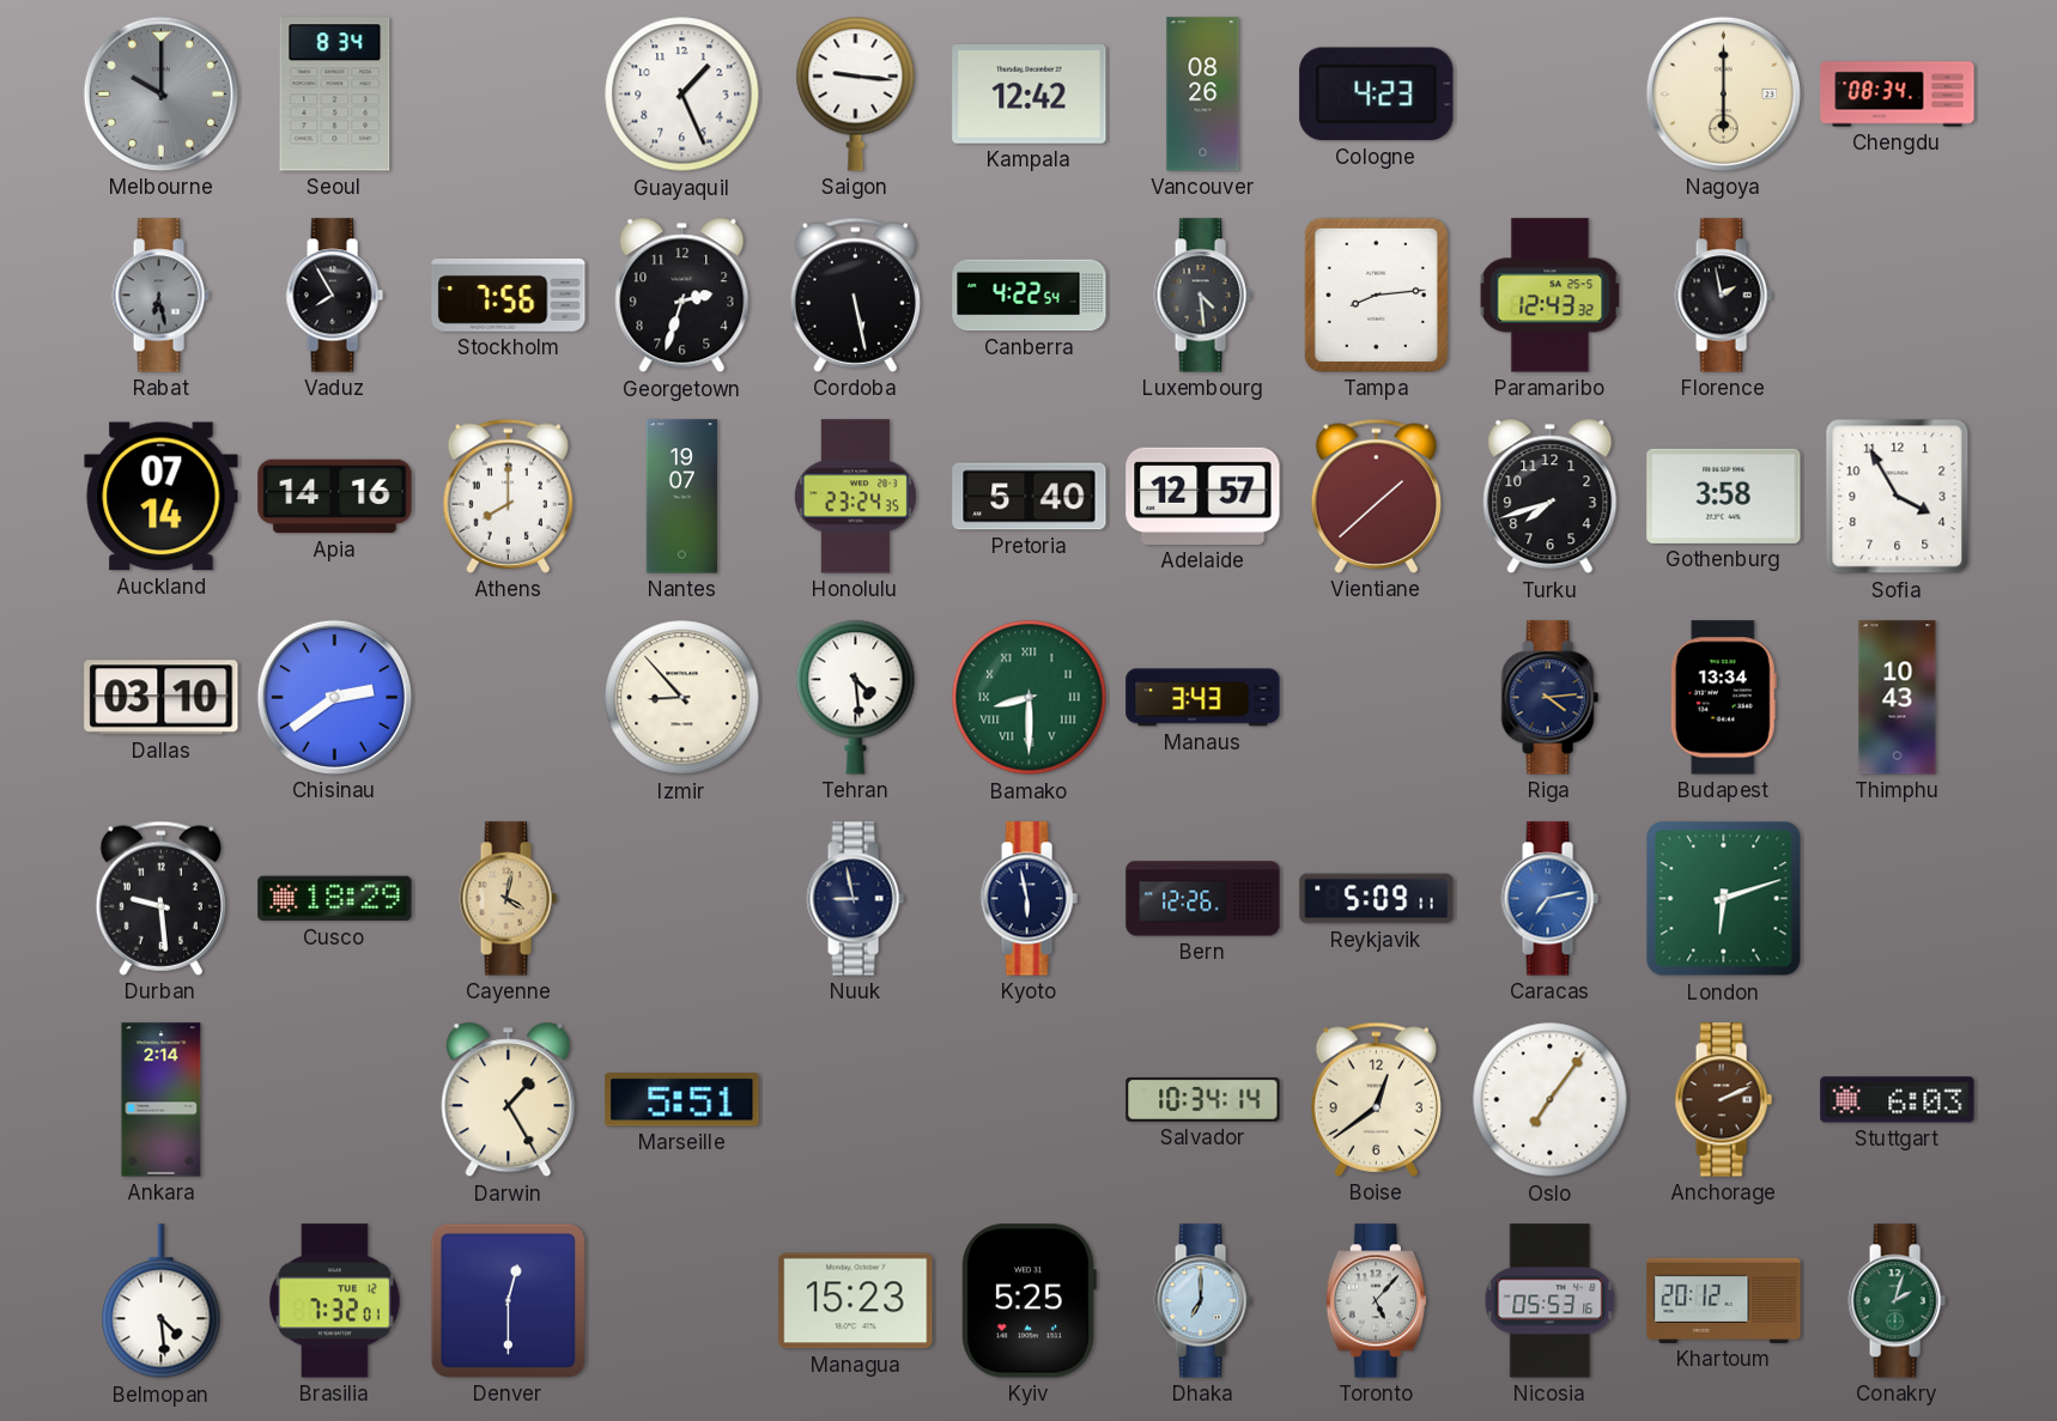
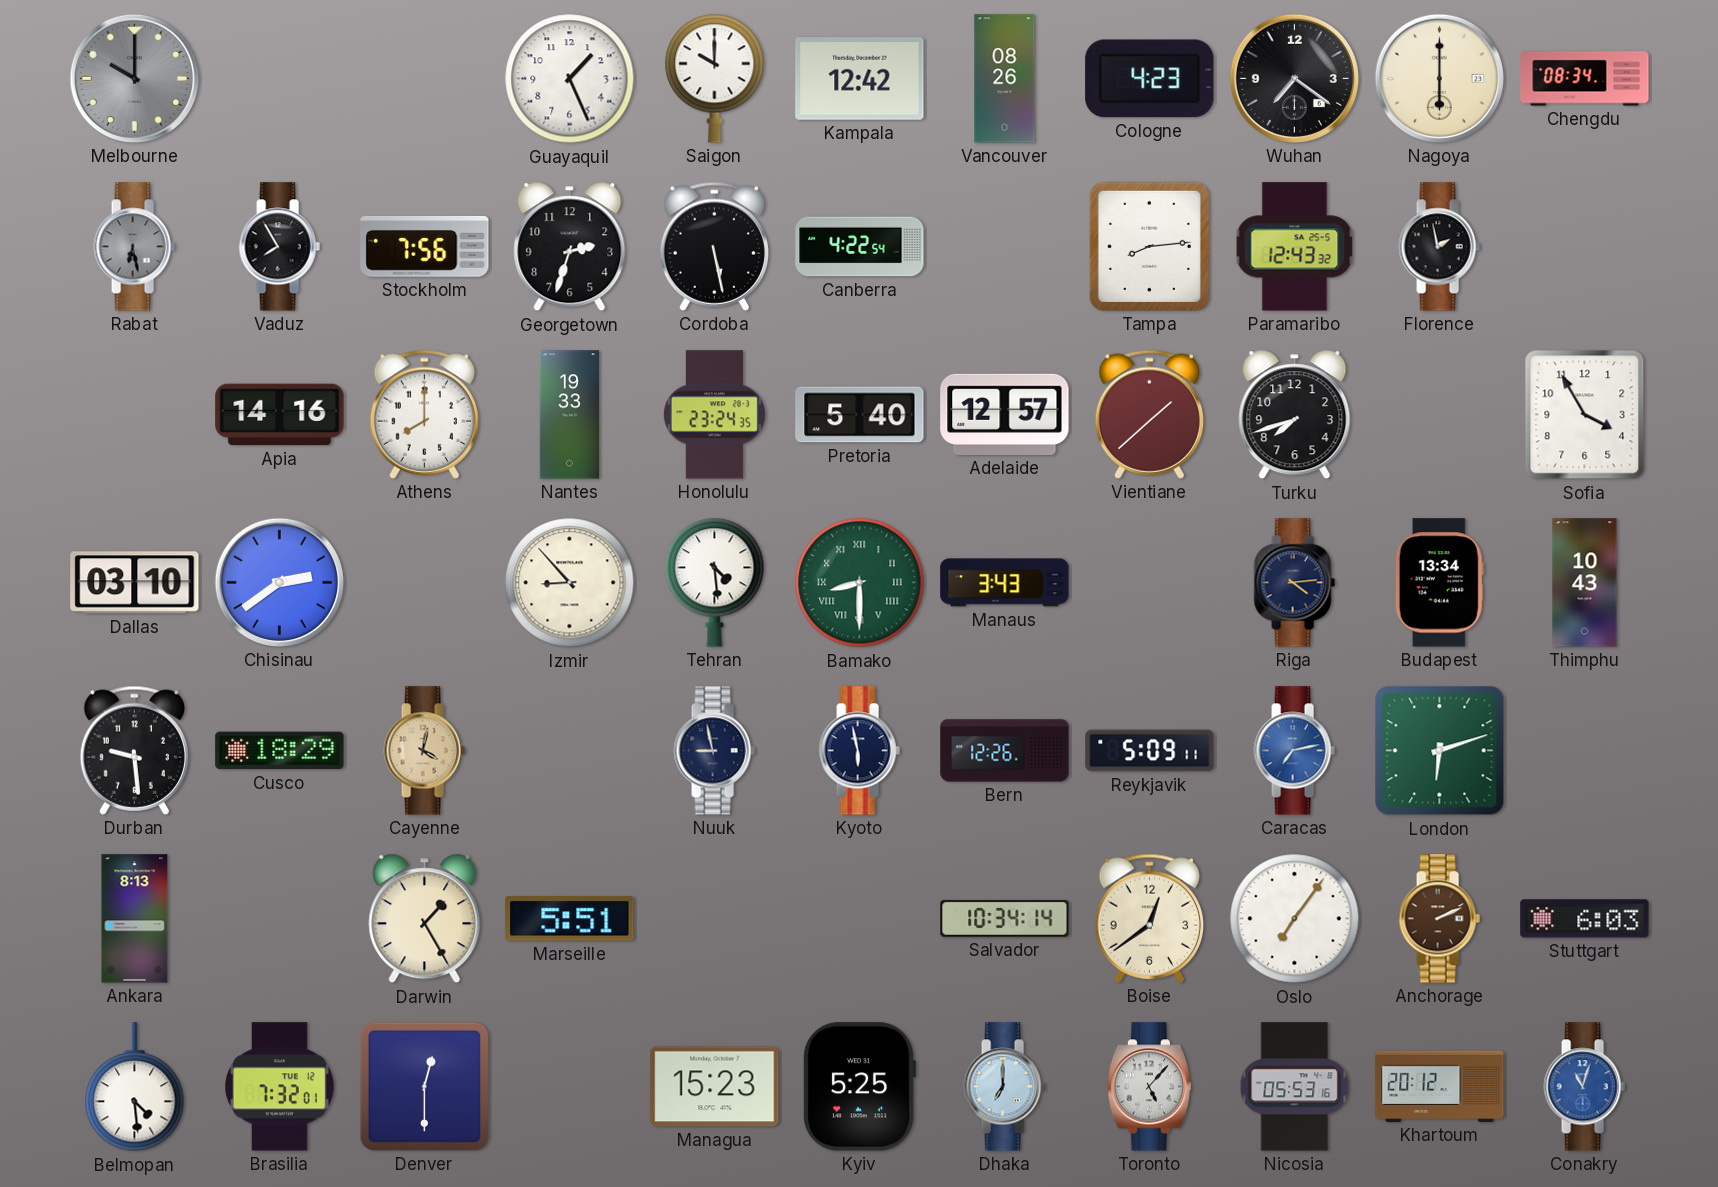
Seoul: 8:34 -> none (335, 95)
Saigon: 9:16 -> 10:00 (715, 78)
Wuhan: none -> 7:21 (1294, 78)
Luxembourg: 4:29 -> none (1202, 296)
Auckland: 07:14 -> none (162, 497)
Nantes: 19:07 -> 19:33 (570, 415)
Gothenburg: 3:58 -> none (1724, 496)
Ankara: 2:14 -> 8:13 (135, 919)
Conakry: 2:03 -> 11:03 (1584, 1087)
Conakry dial: green -> blue (1584, 1087)
